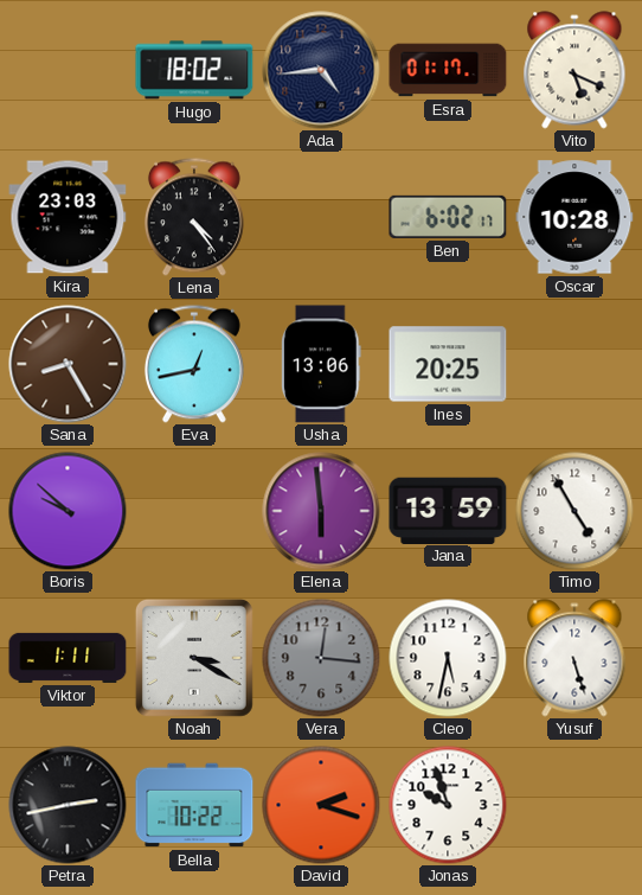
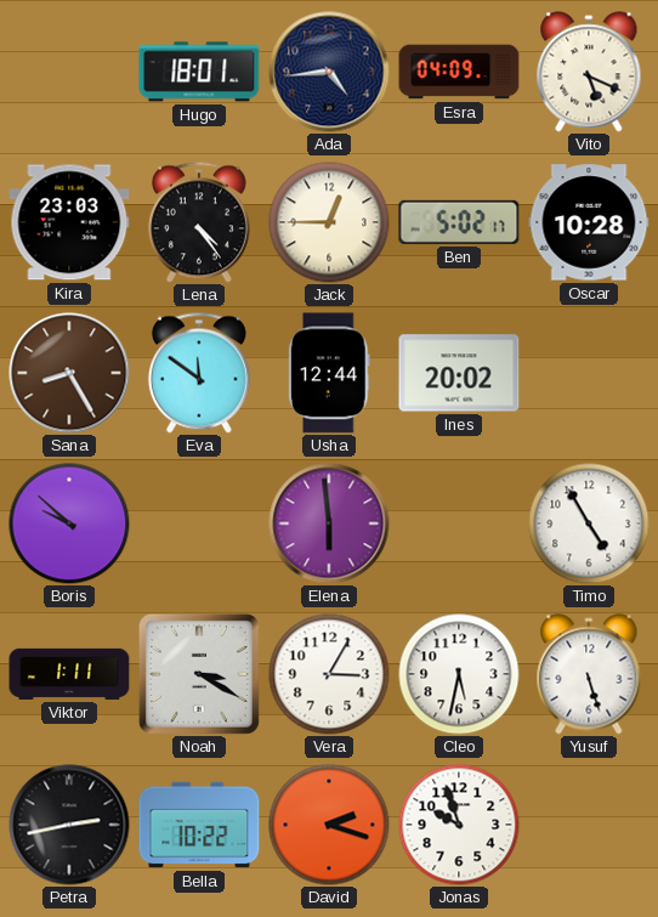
Hugo: 18:02 -> 18:01 (199, 72)
Esra: 01:17 -> 04:09 (459, 72)
Jack: none -> 12:45 (329, 222)
Ben: 6:02 -> 5:02 (459, 222)
Eva: 12:43 -> 11:51 (199, 373)
Usha: 13:06 -> 12:44 (330, 373)
Ines: 20:25 -> 20:02 (459, 373)
Jana: 13:59 -> none (448, 510)
Vera: 12:16 -> 3:05 (329, 674)
Vera dial: grey -> white (329, 674)
